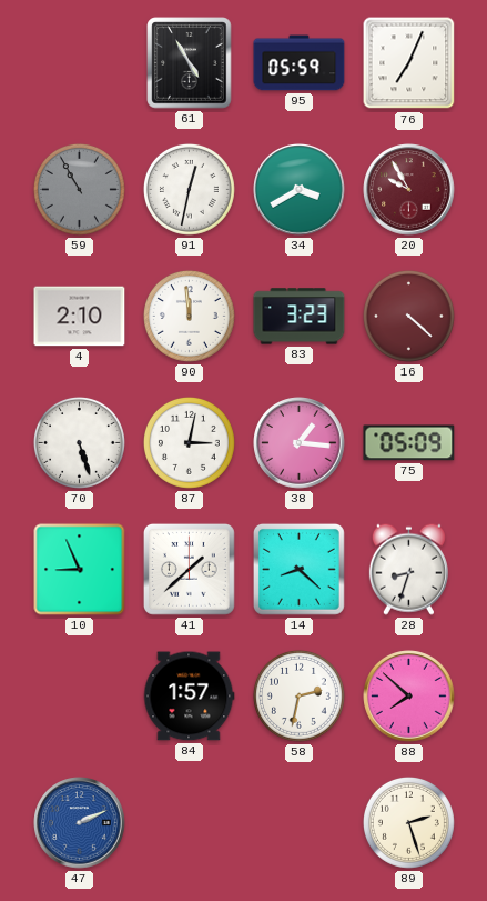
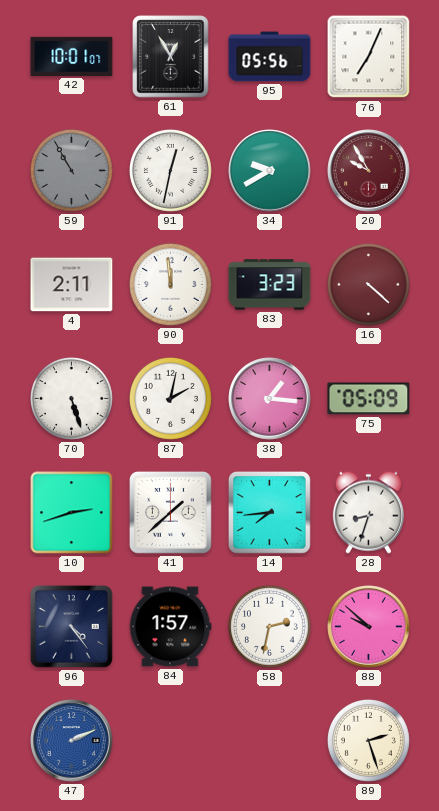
42: none -> 10:01 (72, 56)
61: 4:55 -> 12:55 (171, 57)
95: 05:59 -> 05:56 (270, 57)
34: 3:40 -> 9:40 (270, 171)
4: 2:10 -> 2:11 (72, 285)
87: 3:02 -> 2:02 (170, 398)
10: 8:56 -> 2:42 (72, 513)
14: 8:22 -> 7:44 (269, 512)
96: none -> 4:24 (71, 626)
88: 7:52 -> 9:52 (369, 627)
